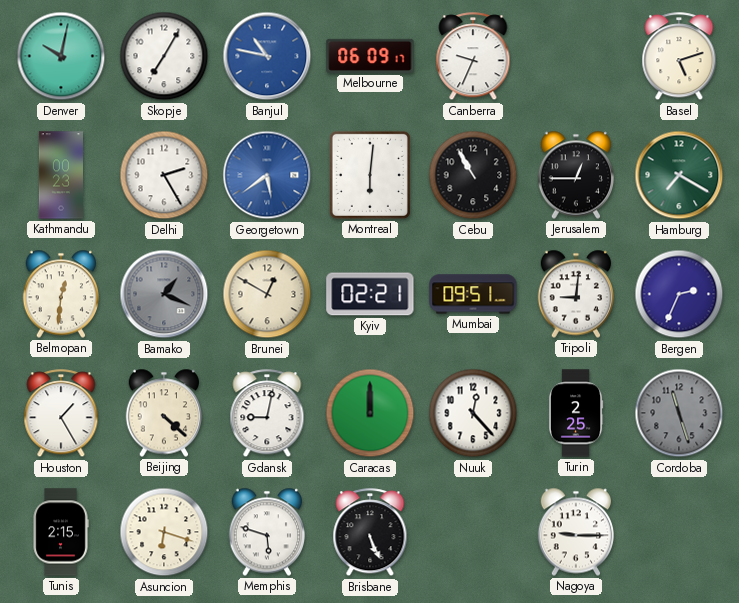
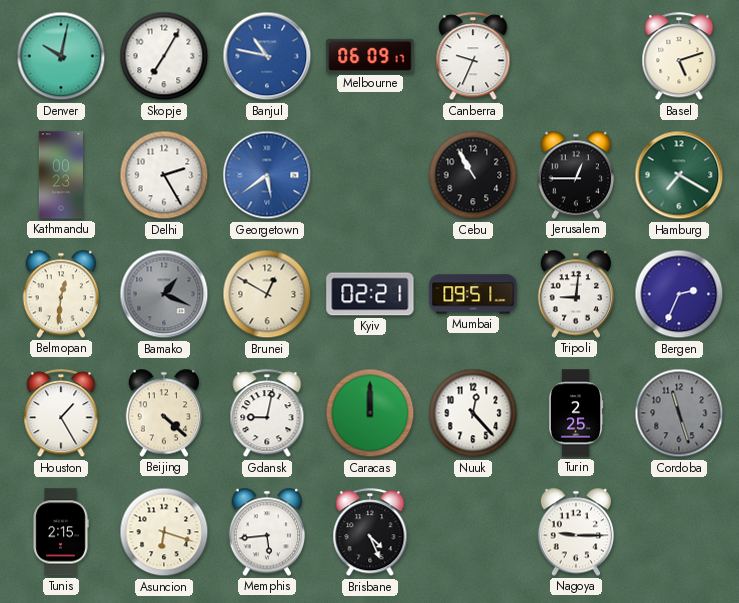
Montreal: 6:01 -> none (370, 175)
Memphis: 5:48 -> 5:44 (267, 532)
Brisbane: 5:26 -> 4:26 (370, 533)
